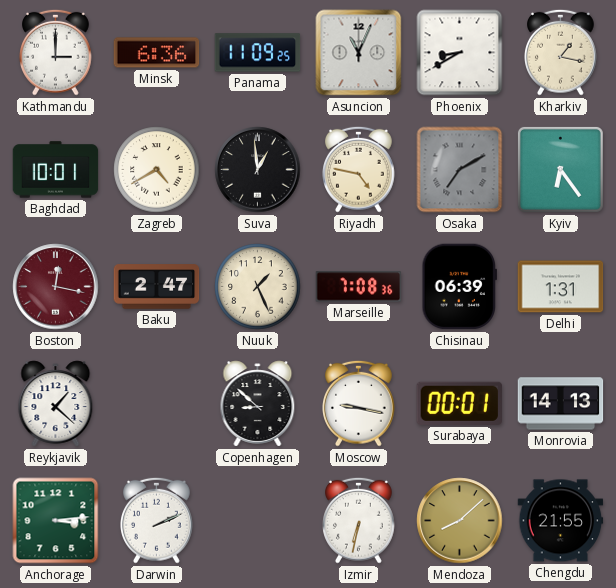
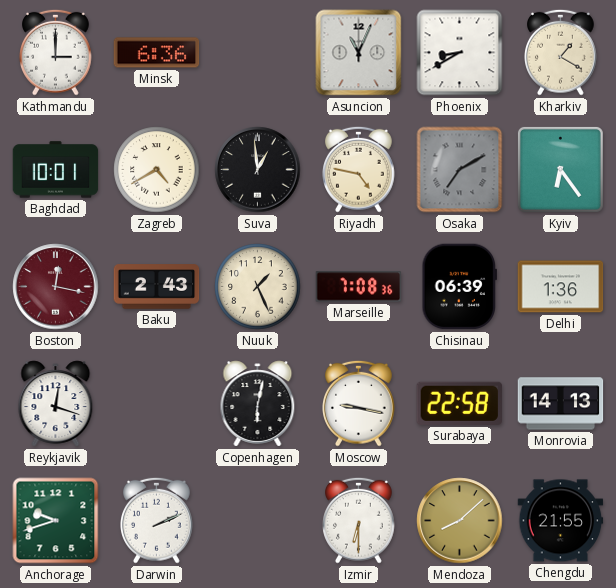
Panama: 11:09 -> none (258, 53)
Kharkiv: 1:17 -> 1:20 (561, 52)
Baku: 2:47 -> 2:43 (157, 287)
Delhi: 1:31 -> 1:36 (561, 287)
Reykjavik: 1:22 -> 12:18 (56, 404)
Copenhagen: 8:52 -> 6:02 (258, 404)
Surabaya: 00:01 -> 22:58 (459, 403)
Anchorage: 3:14 -> 9:42 (56, 521)
Izmir: 6:32 -> 6:30 (359, 520)
